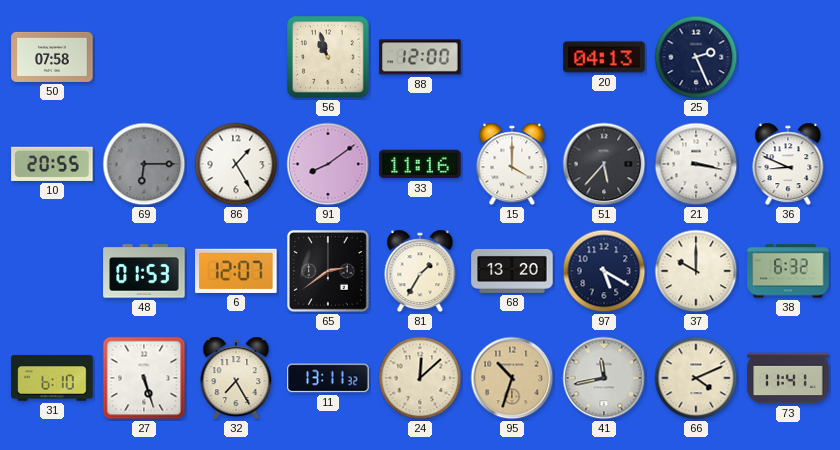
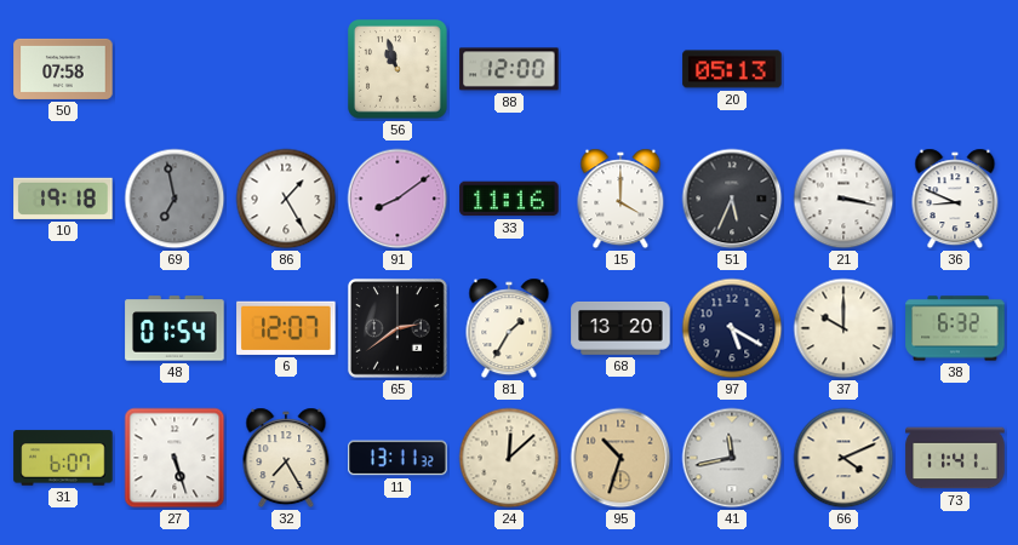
20: 04:13 -> 05:13 (732, 69)
25: 2:26 -> none (696, 57)
10: 20:55 -> 19:18 (63, 199)
69: 6:15 -> 6:58 (175, 199)
51: 5:37 -> 5:34 (732, 199)
48: 01:53 -> 01:54 (175, 328)
31: 6:10 -> 6:07 (63, 458)
